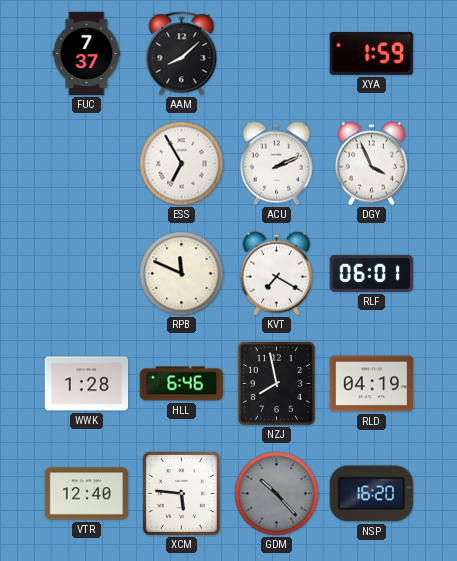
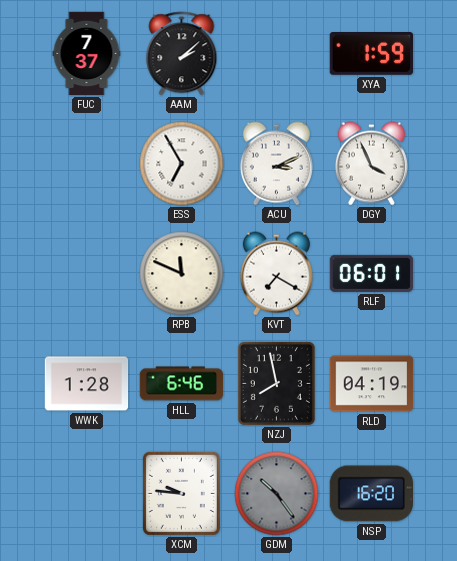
AAM: 8:08 -> 2:08 (182, 54)
ACU: 2:11 -> 3:11 (276, 164)
VTR: 12:40 -> none (87, 494)
XCM: 5:46 -> 9:46 (181, 493)
GDM: 10:23 -> 10:24 (277, 494)
